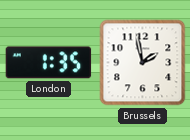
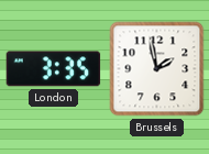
London: 1:35 -> 3:35 (54, 69)
